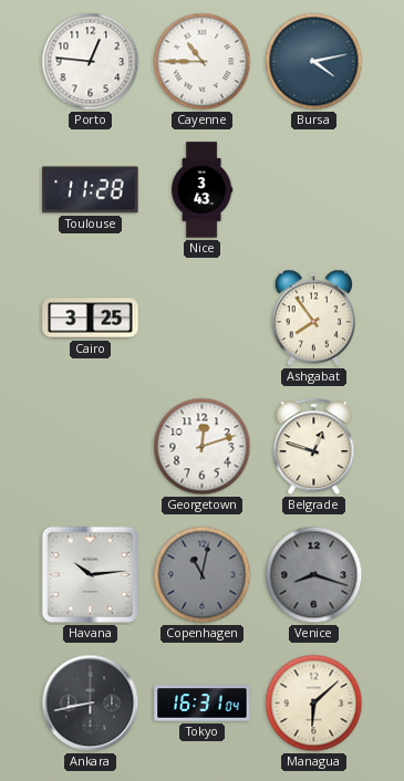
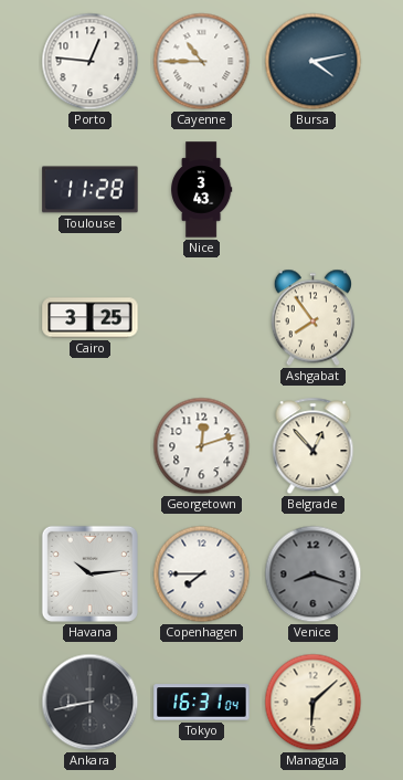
Belgrade: 12:48 -> 12:53 (314, 446)
Copenhagen: 11:02 -> 7:45 (202, 575)
Copenhagen dial: grey -> white (202, 575)
